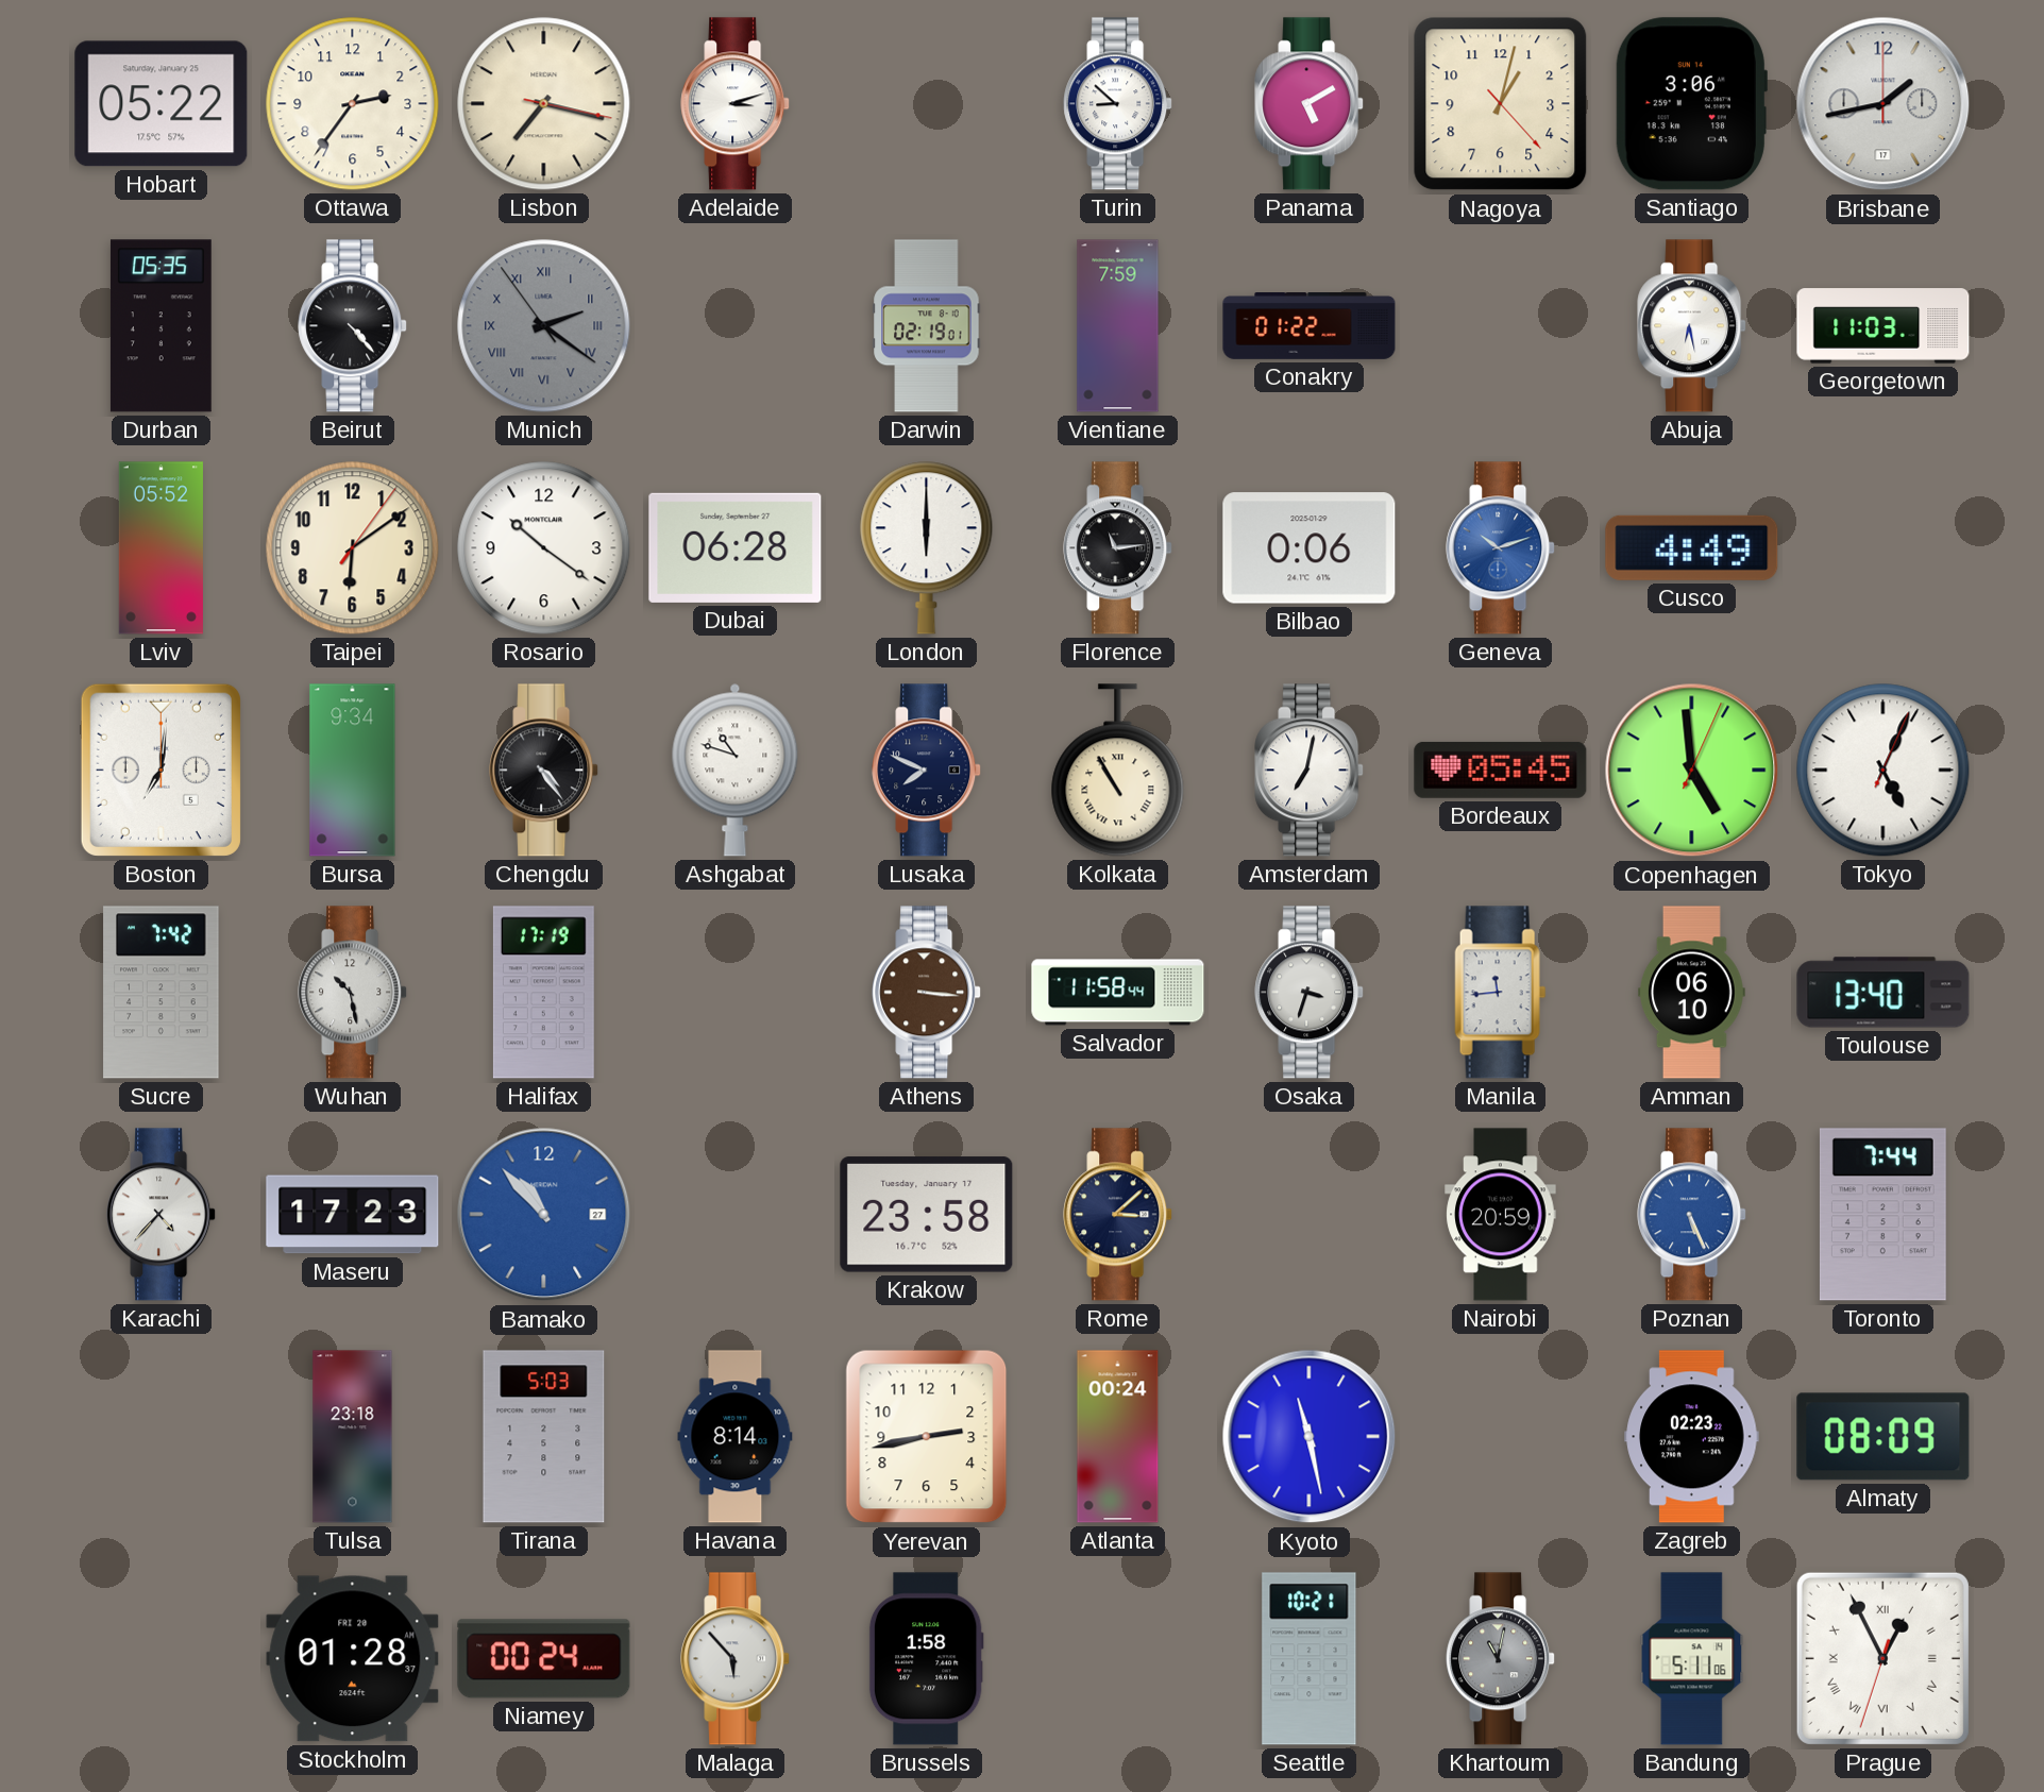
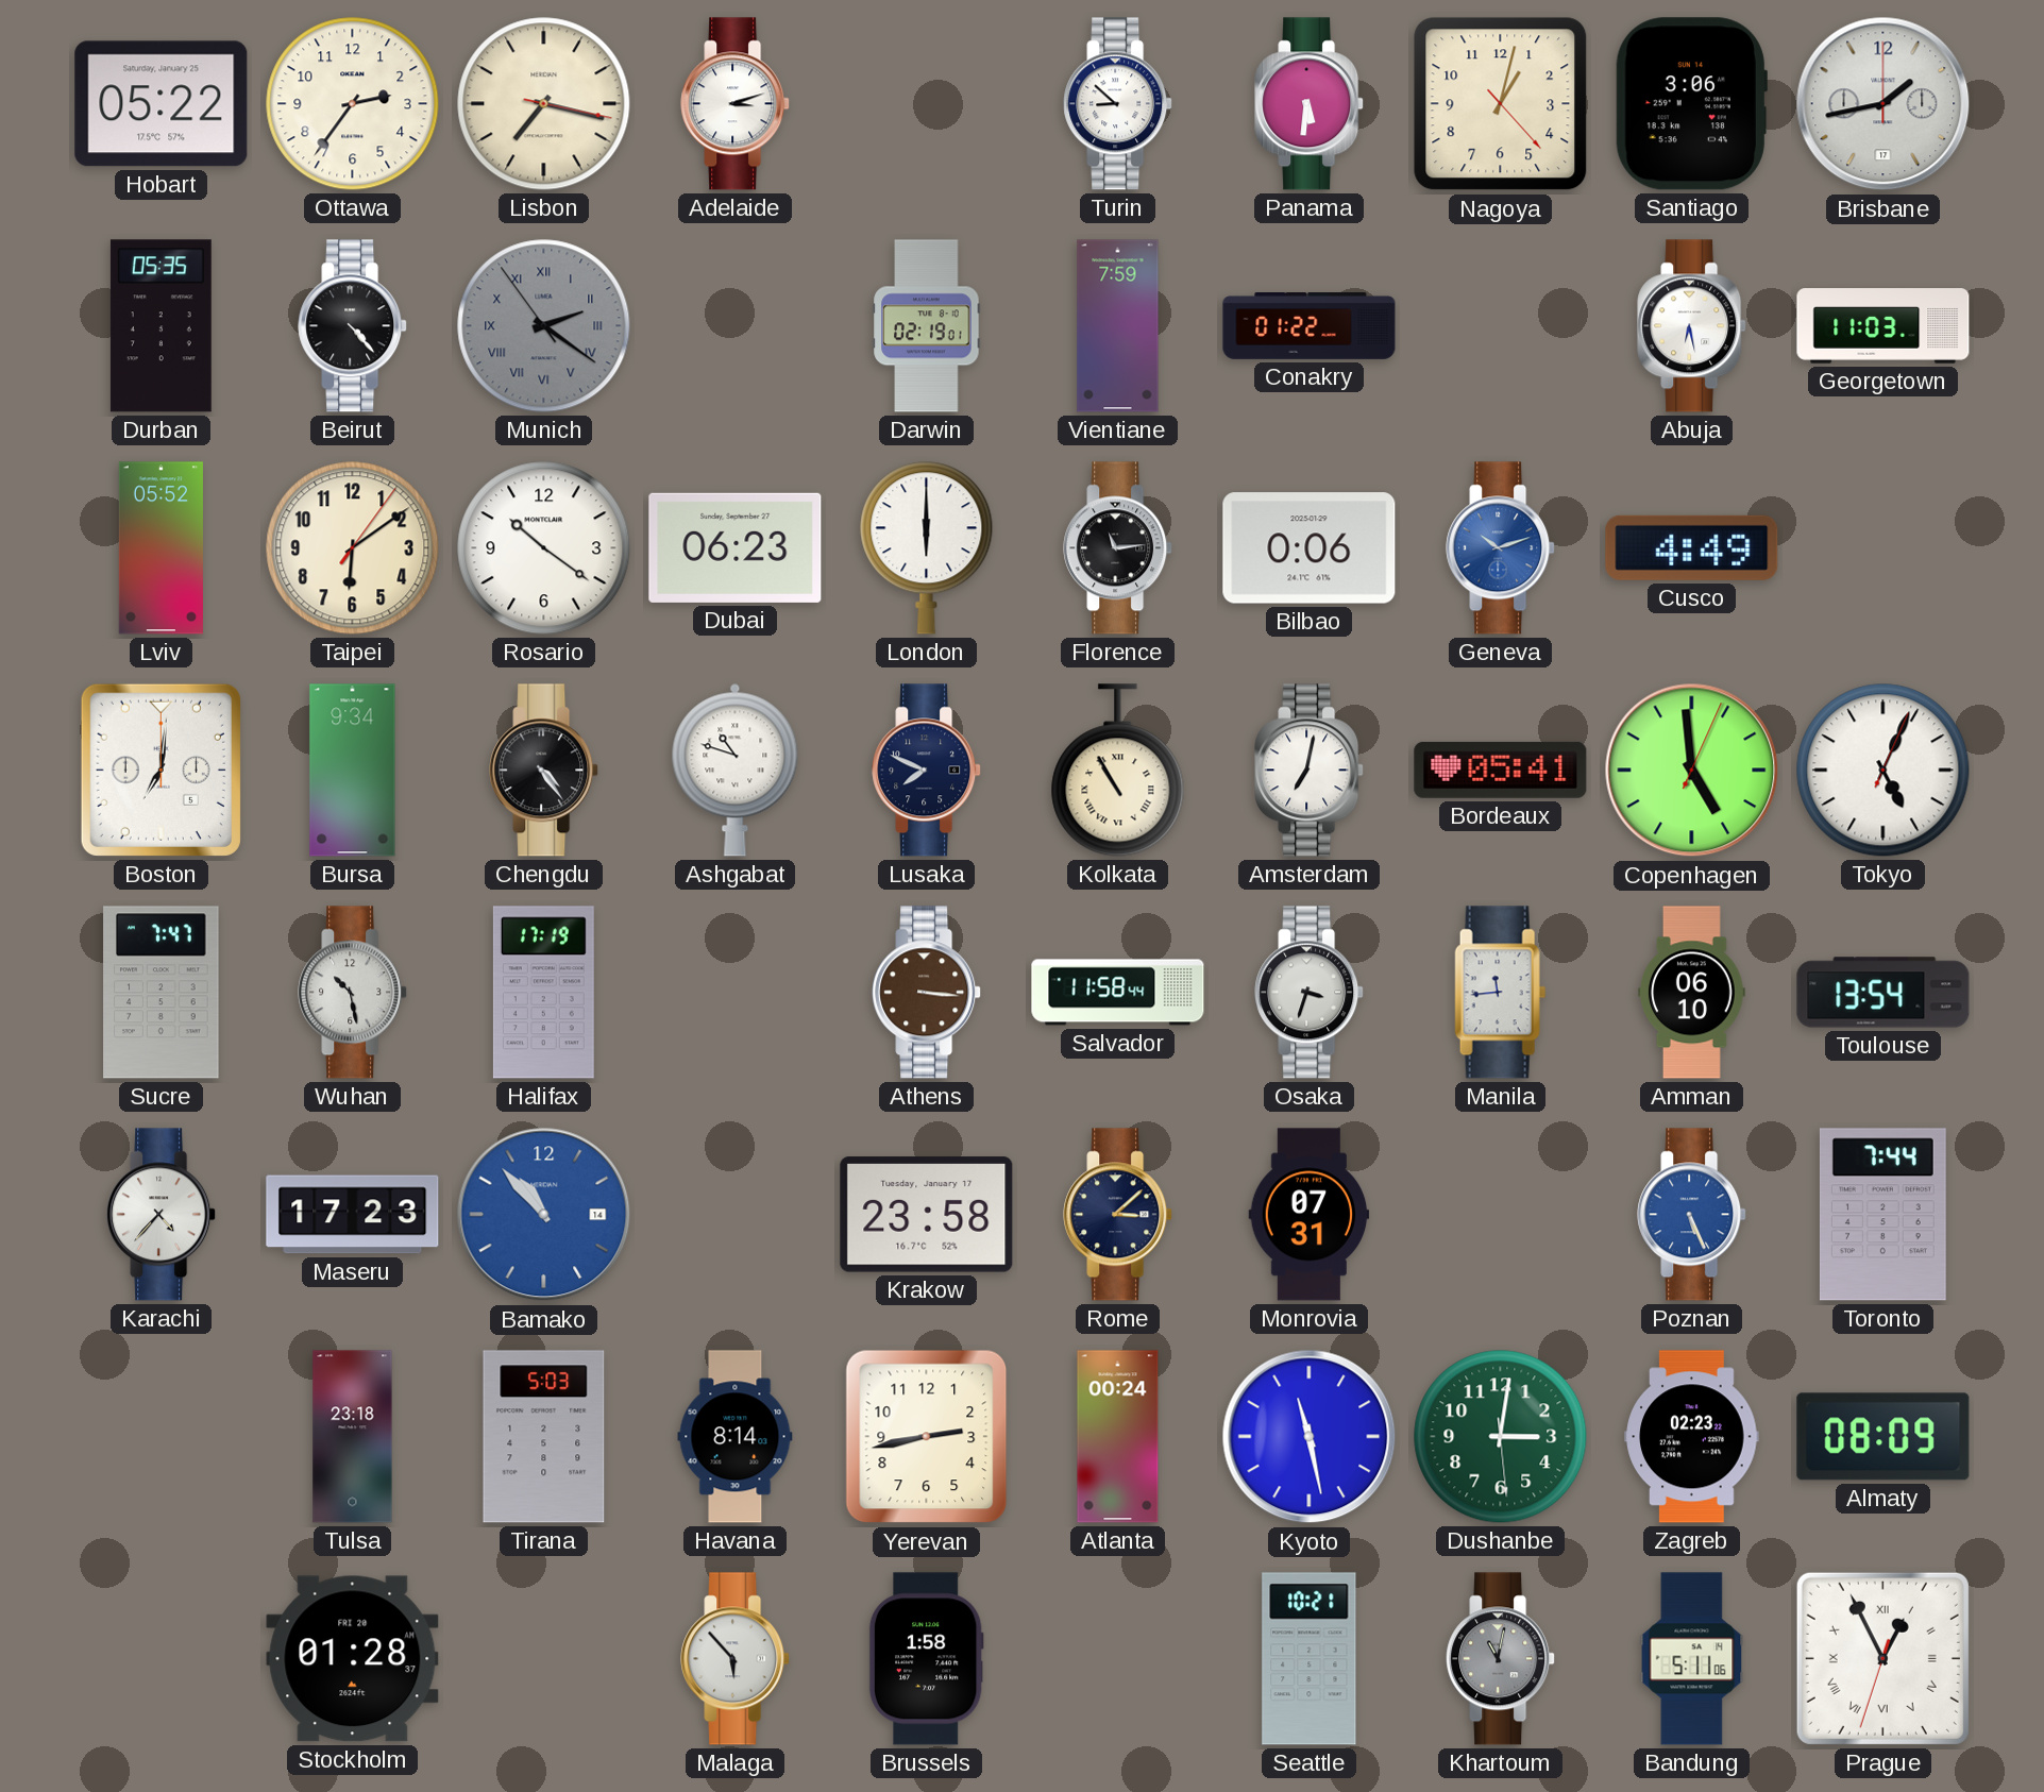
Panama: 5:10 -> 5:31 (1310, 104)
Dubai: 06:28 -> 06:23 (736, 547)
Bordeaux: 05:45 -> 05:41 (1501, 770)
Sucre: 7:42 -> 7:47 (162, 993)
Toulouse: 13:40 -> 13:54 (1883, 993)
Bamako date: 27 -> 14 (544, 1215)
Monrovia: none -> 07:31 (1310, 1215)
Nairobi: 20:59 -> none (1501, 1215)
Dushanbe: none -> 3:01 (1501, 1437)
Niamey: 00:24 -> none (544, 1659)
